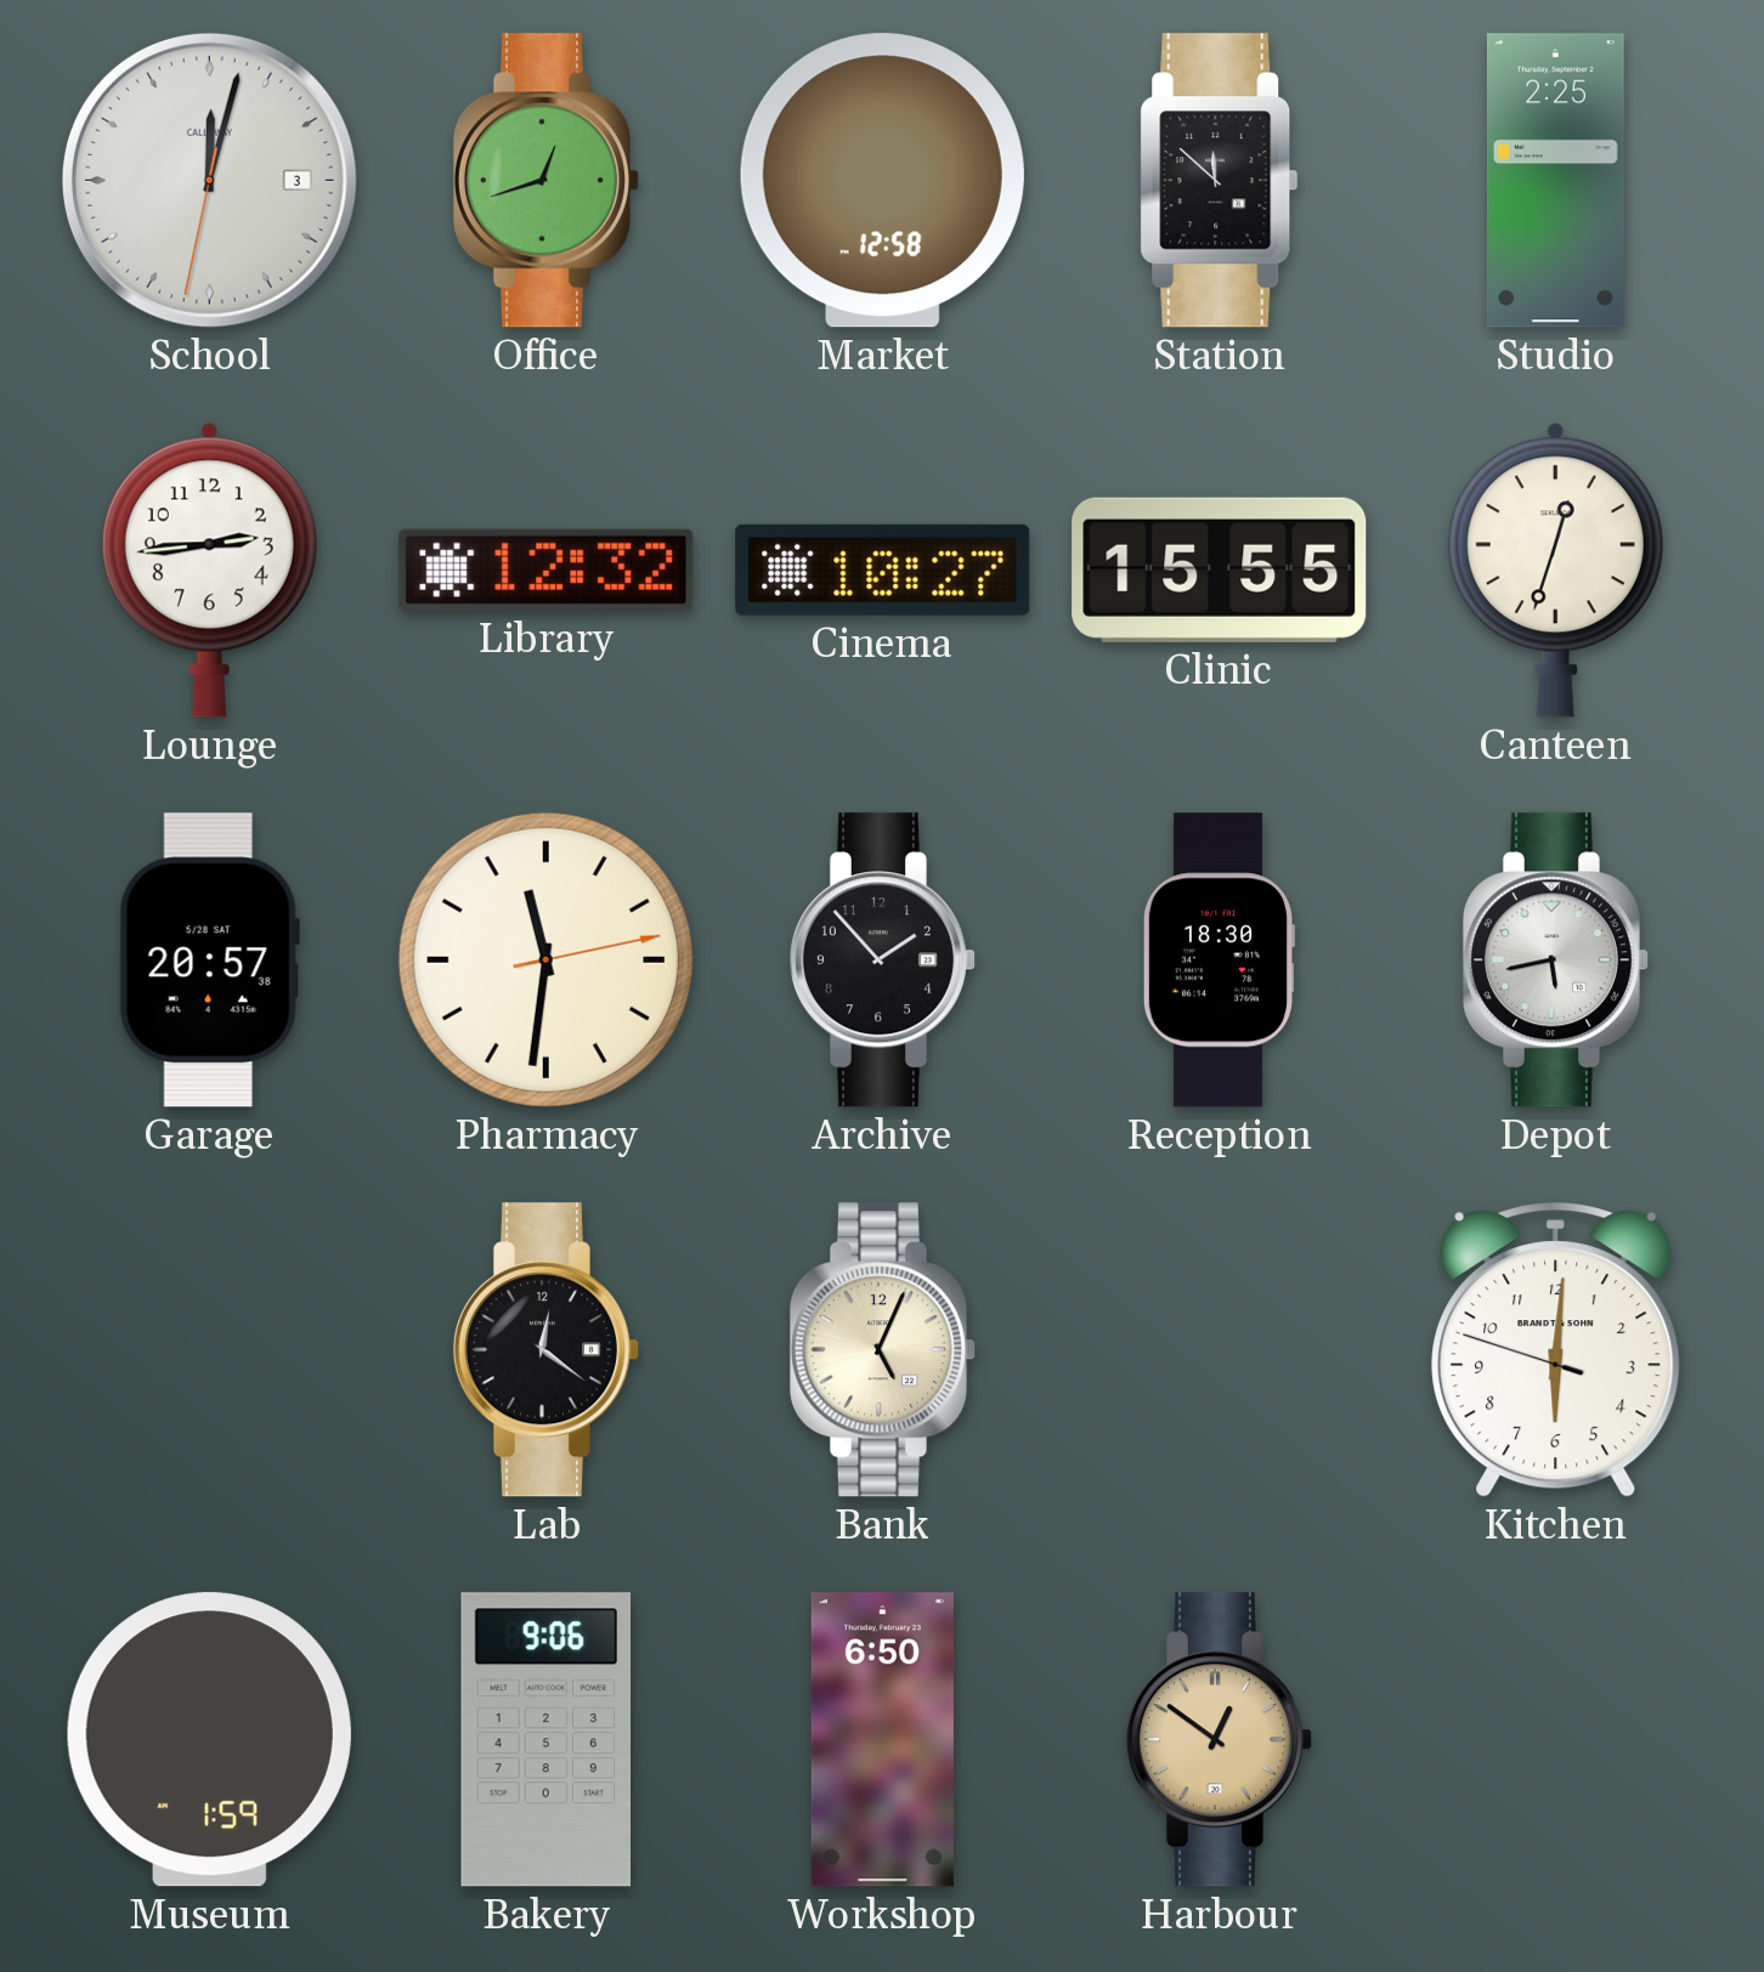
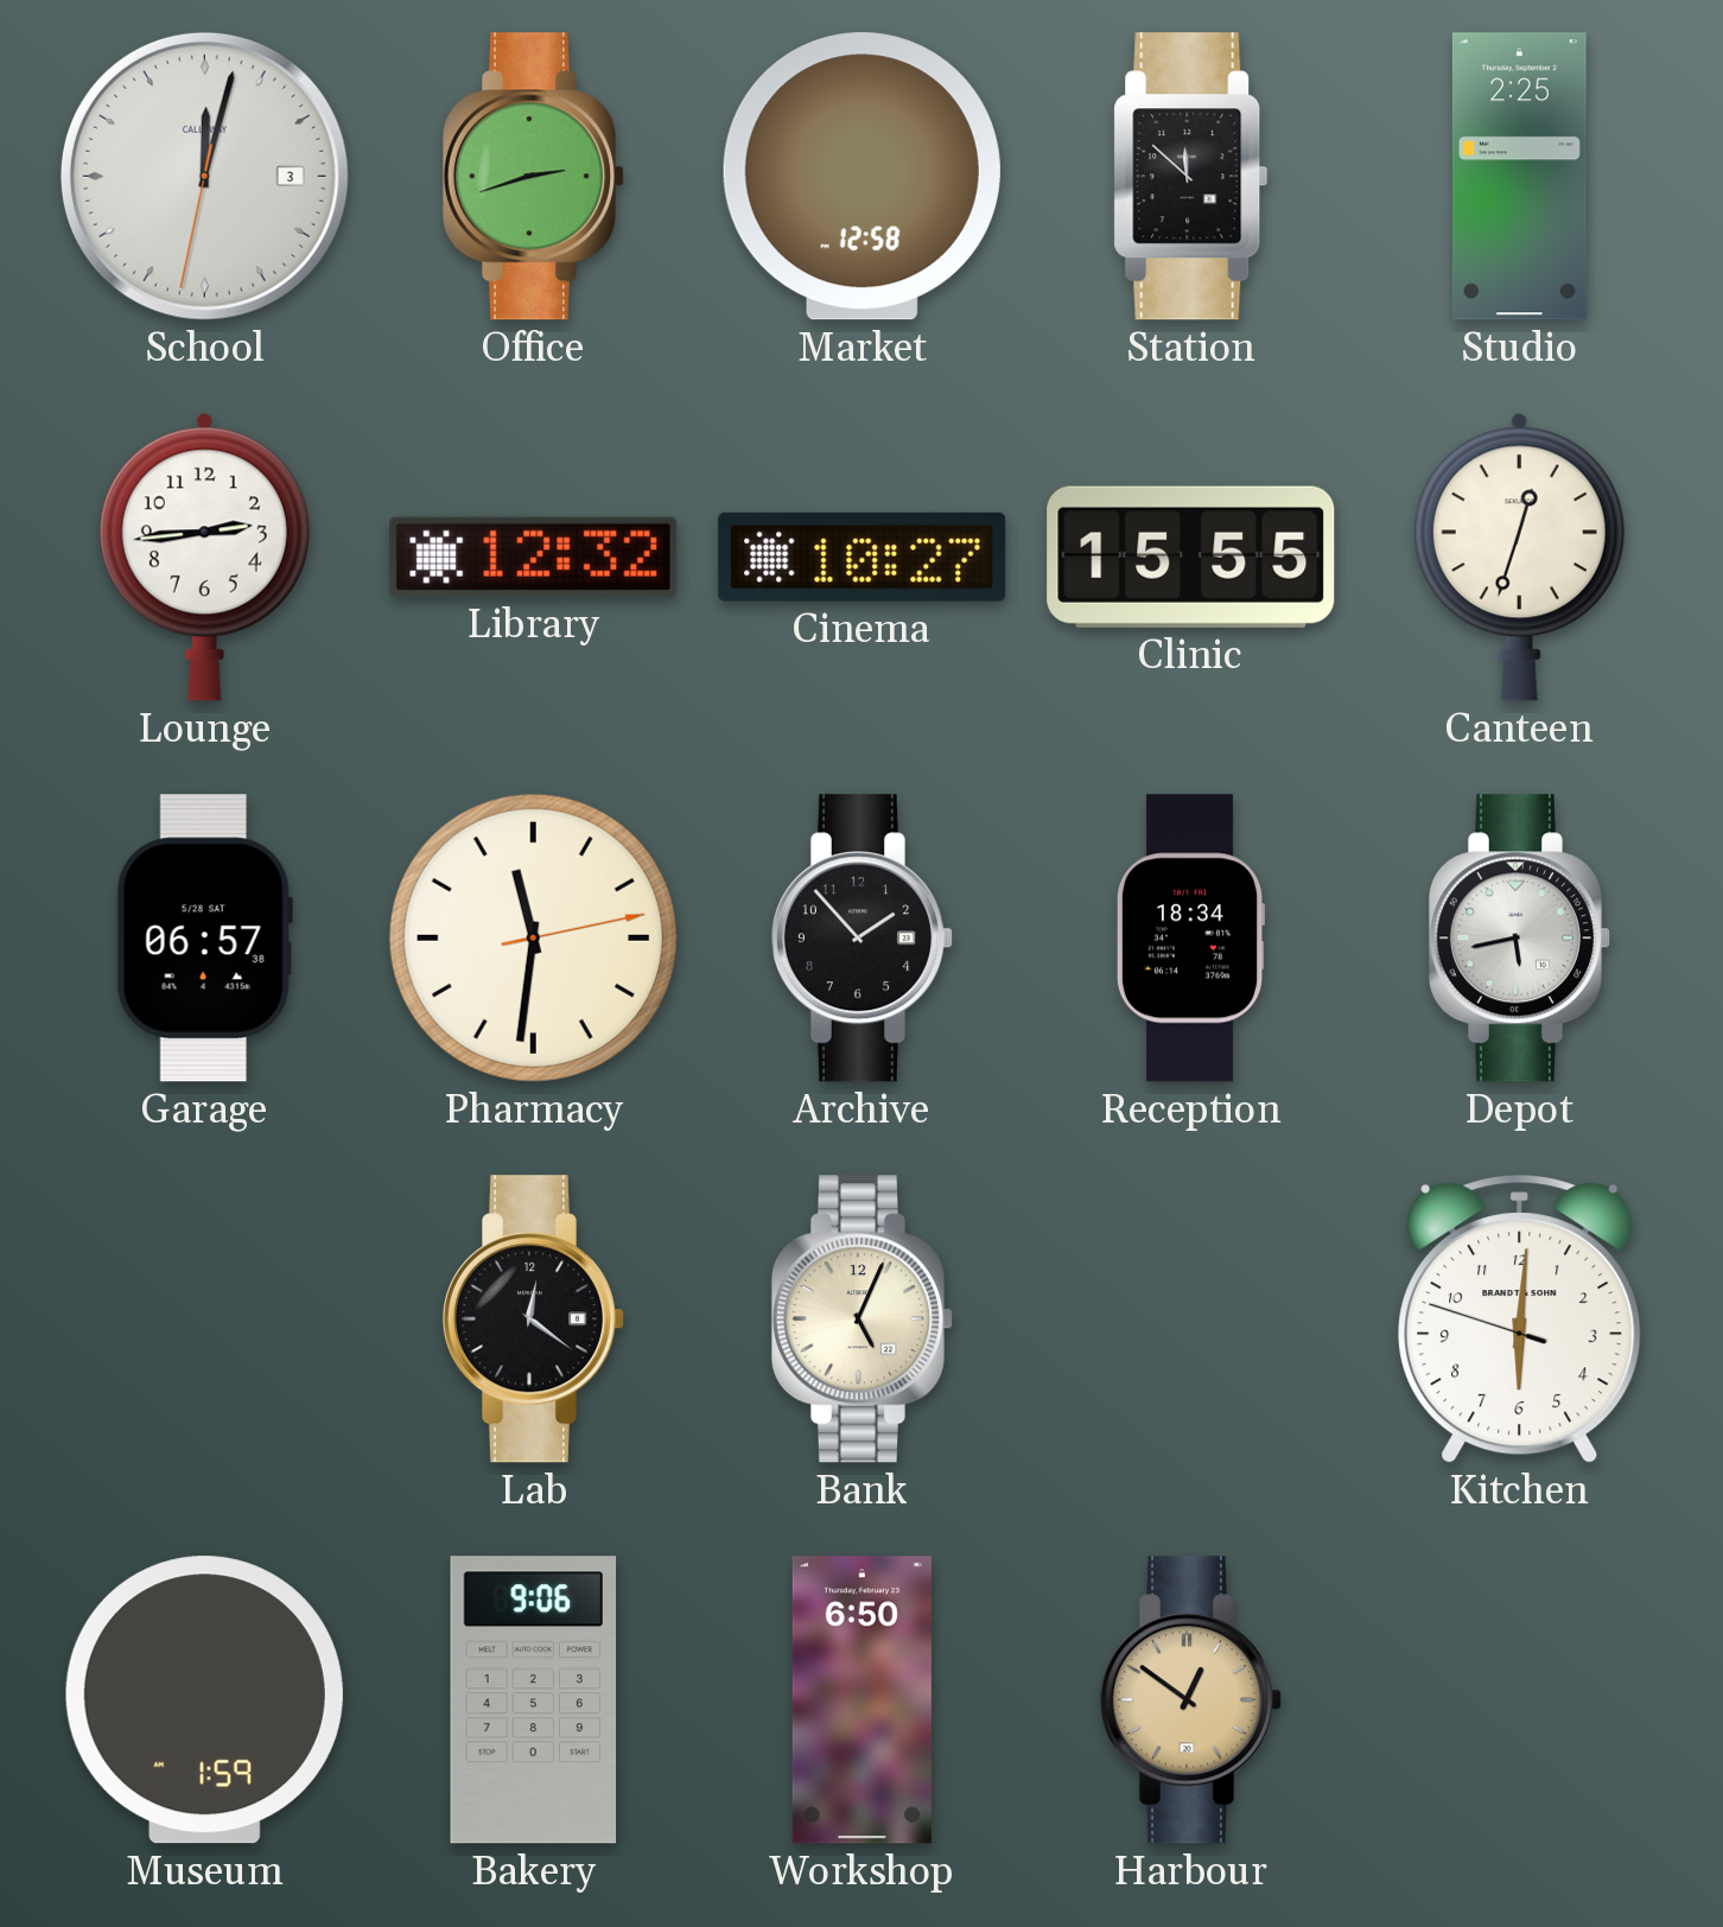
Office: 12:42 -> 2:42 (533, 177)
Garage: 20:57 -> 06:57 (204, 939)
Reception: 18:30 -> 18:34 (1190, 939)
